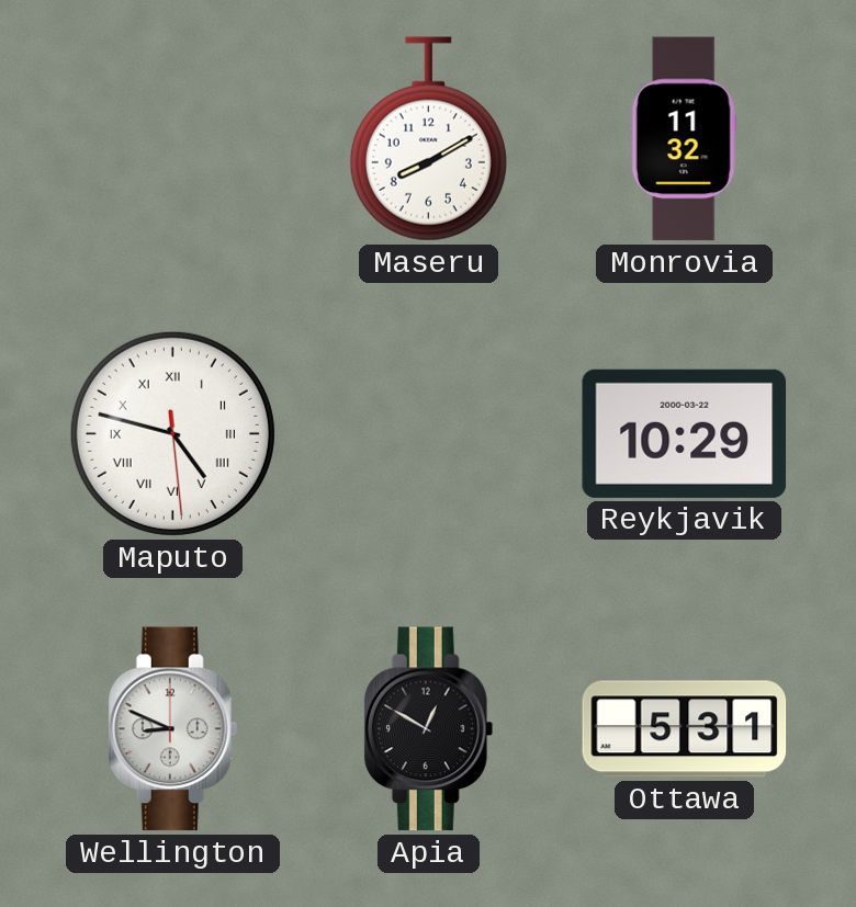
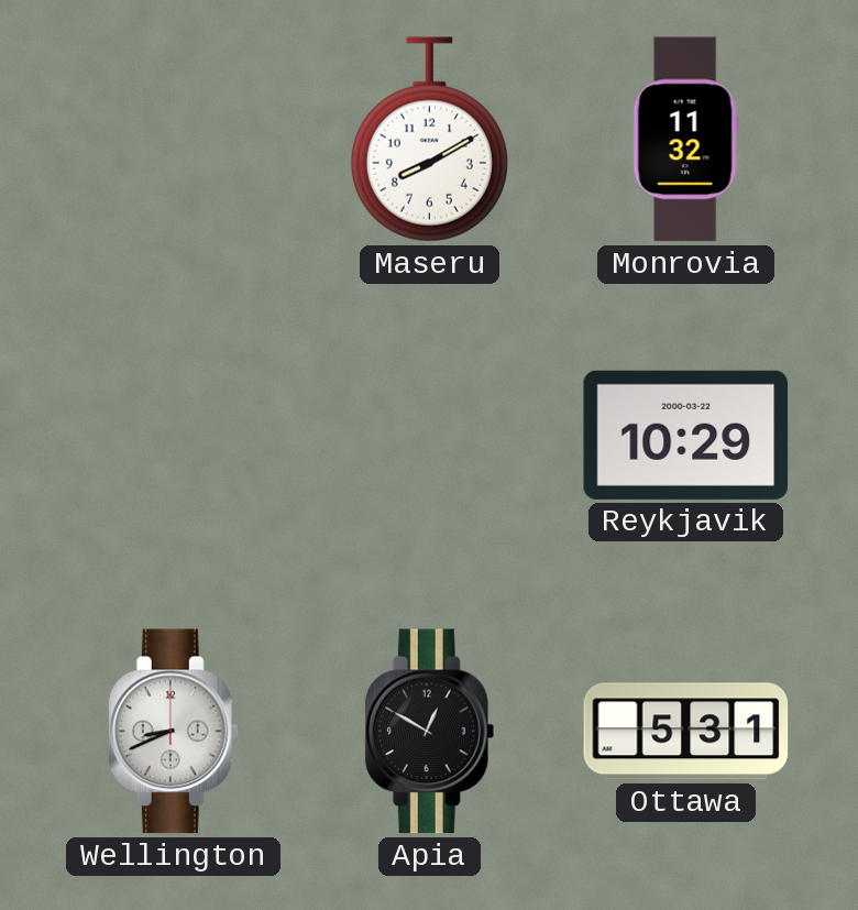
Maputo: 4:47 -> none (172, 433)
Wellington: 8:49 -> 8:41 (174, 732)
